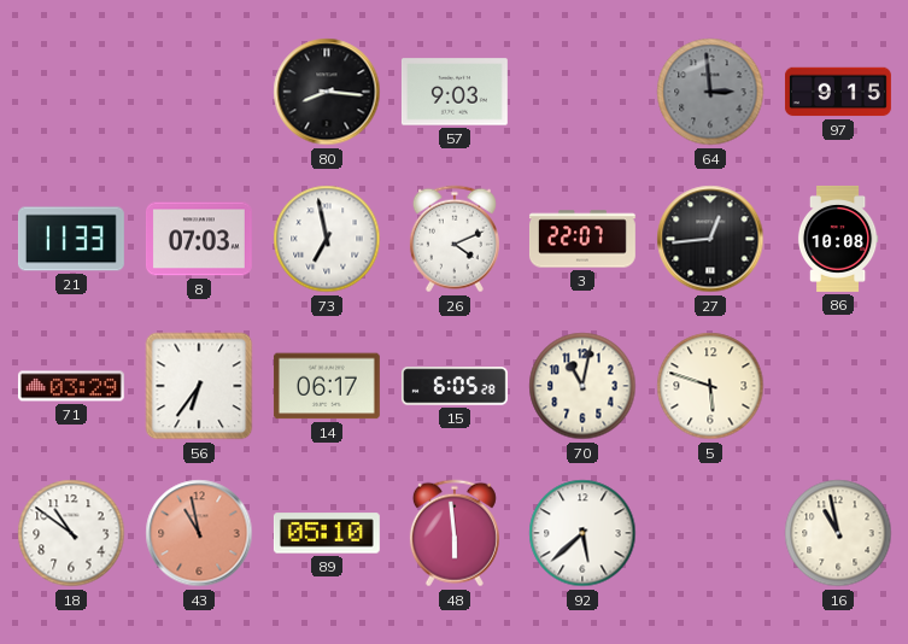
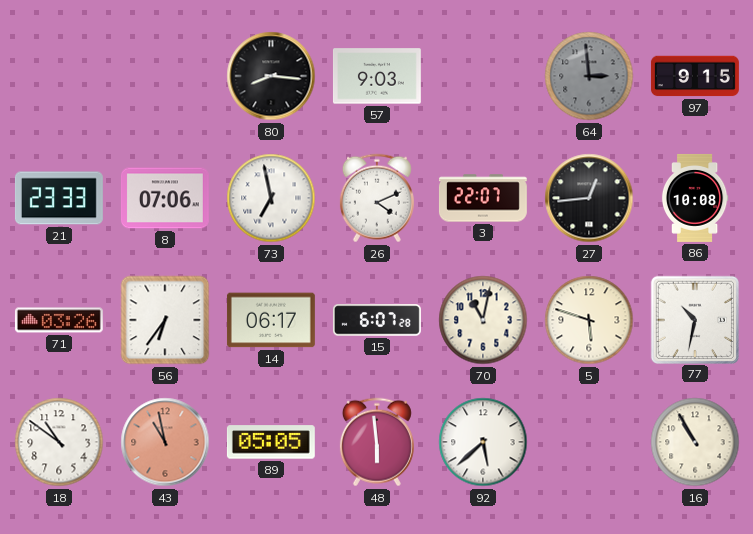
21: 11:33 -> 23:33 (59, 198)
8: 07:03 -> 07:06 (165, 198)
71: 03:29 -> 03:26 (59, 320)
15: 6:05 -> 6:07 (377, 320)
77: none -> 10:32 (694, 319)
89: 05:10 -> 05:05 (271, 442)
16: 10:58 -> 10:55 (695, 442)
